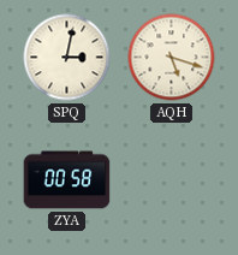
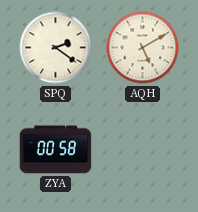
SPQ: 3:02 -> 2:21 (56, 48)
AQH: 5:18 -> 5:10 (143, 48)
